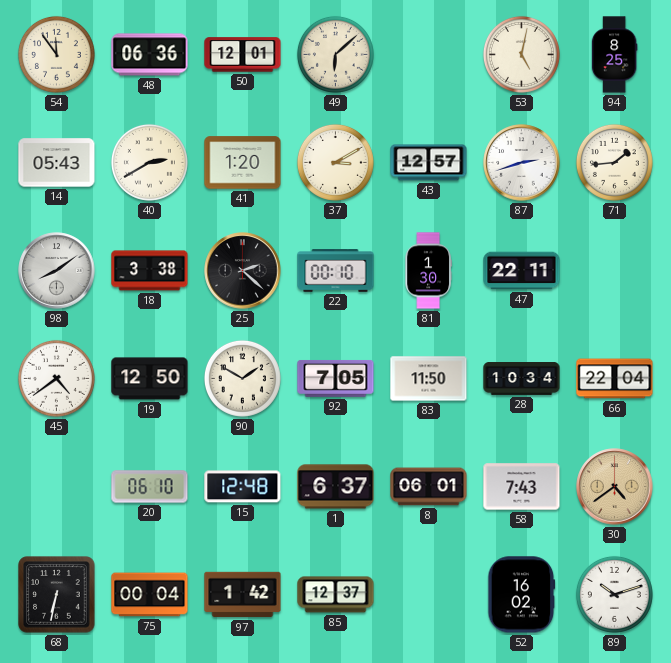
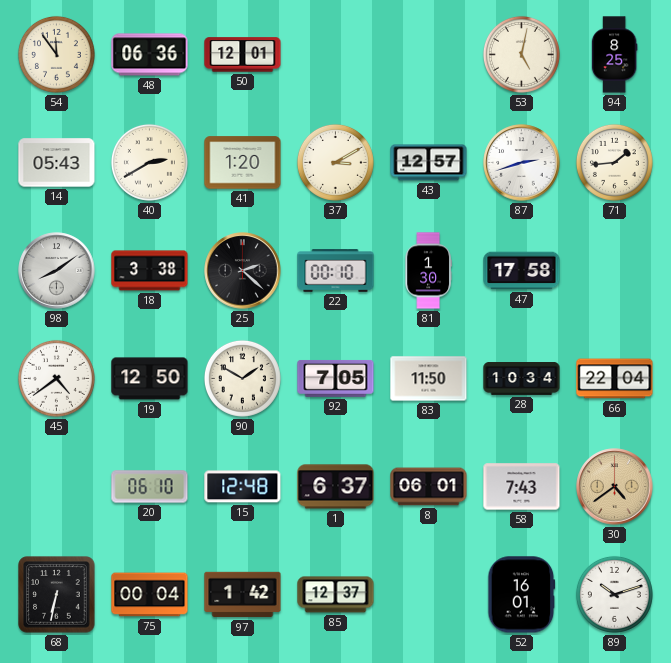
49: 6:08 -> none (335, 54)
47: 22:11 -> 17:58 (522, 271)
52: 16:02 -> 16:01 (522, 595)
